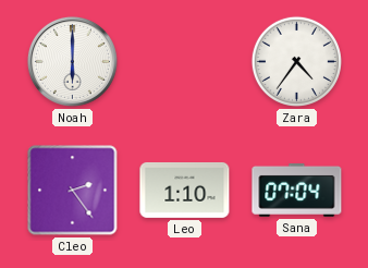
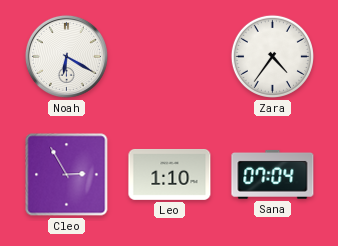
Noah: 6:00 -> 6:20 (66, 56)
Cleo: 2:24 -> 2:55 (67, 175)
